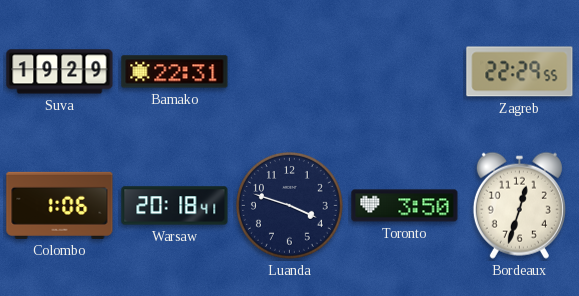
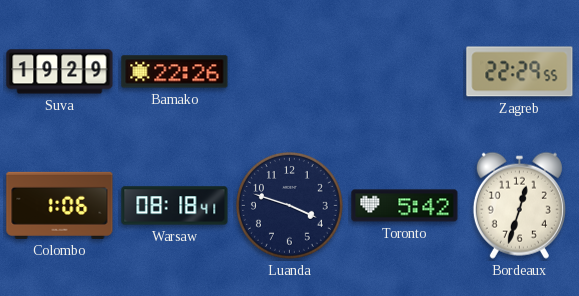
Bamako: 22:31 -> 22:26 (175, 72)
Warsaw: 20:18 -> 08:18 (175, 206)
Toronto: 3:50 -> 5:42 (405, 206)
